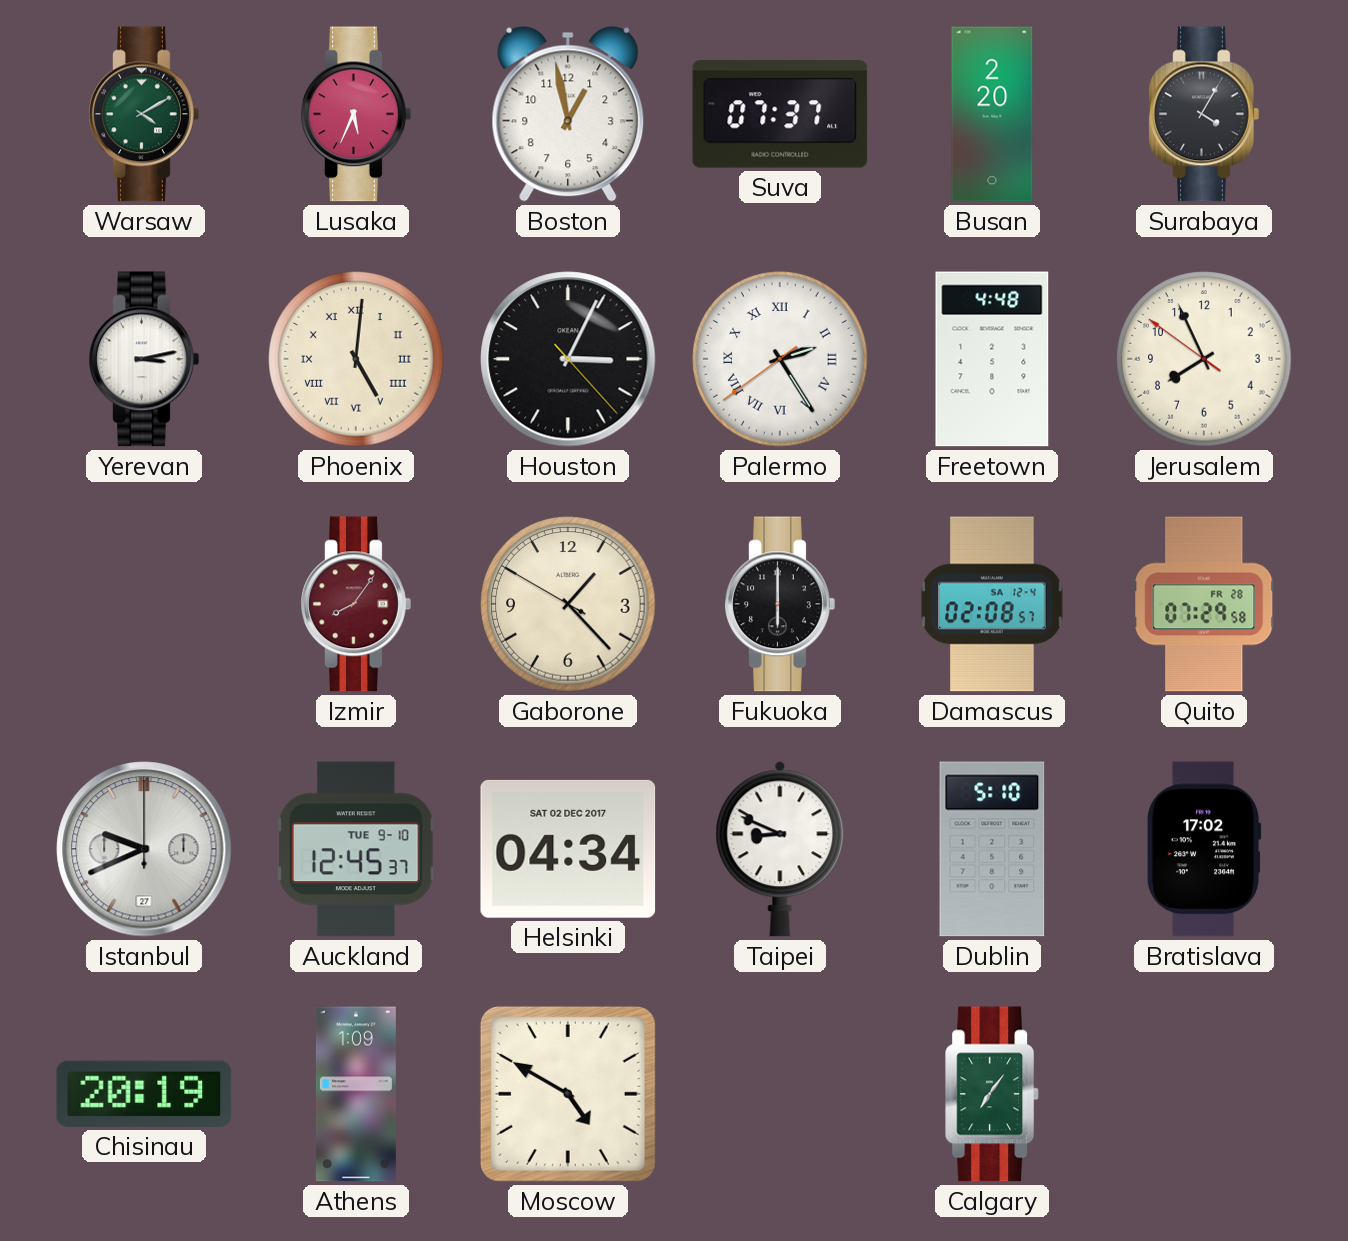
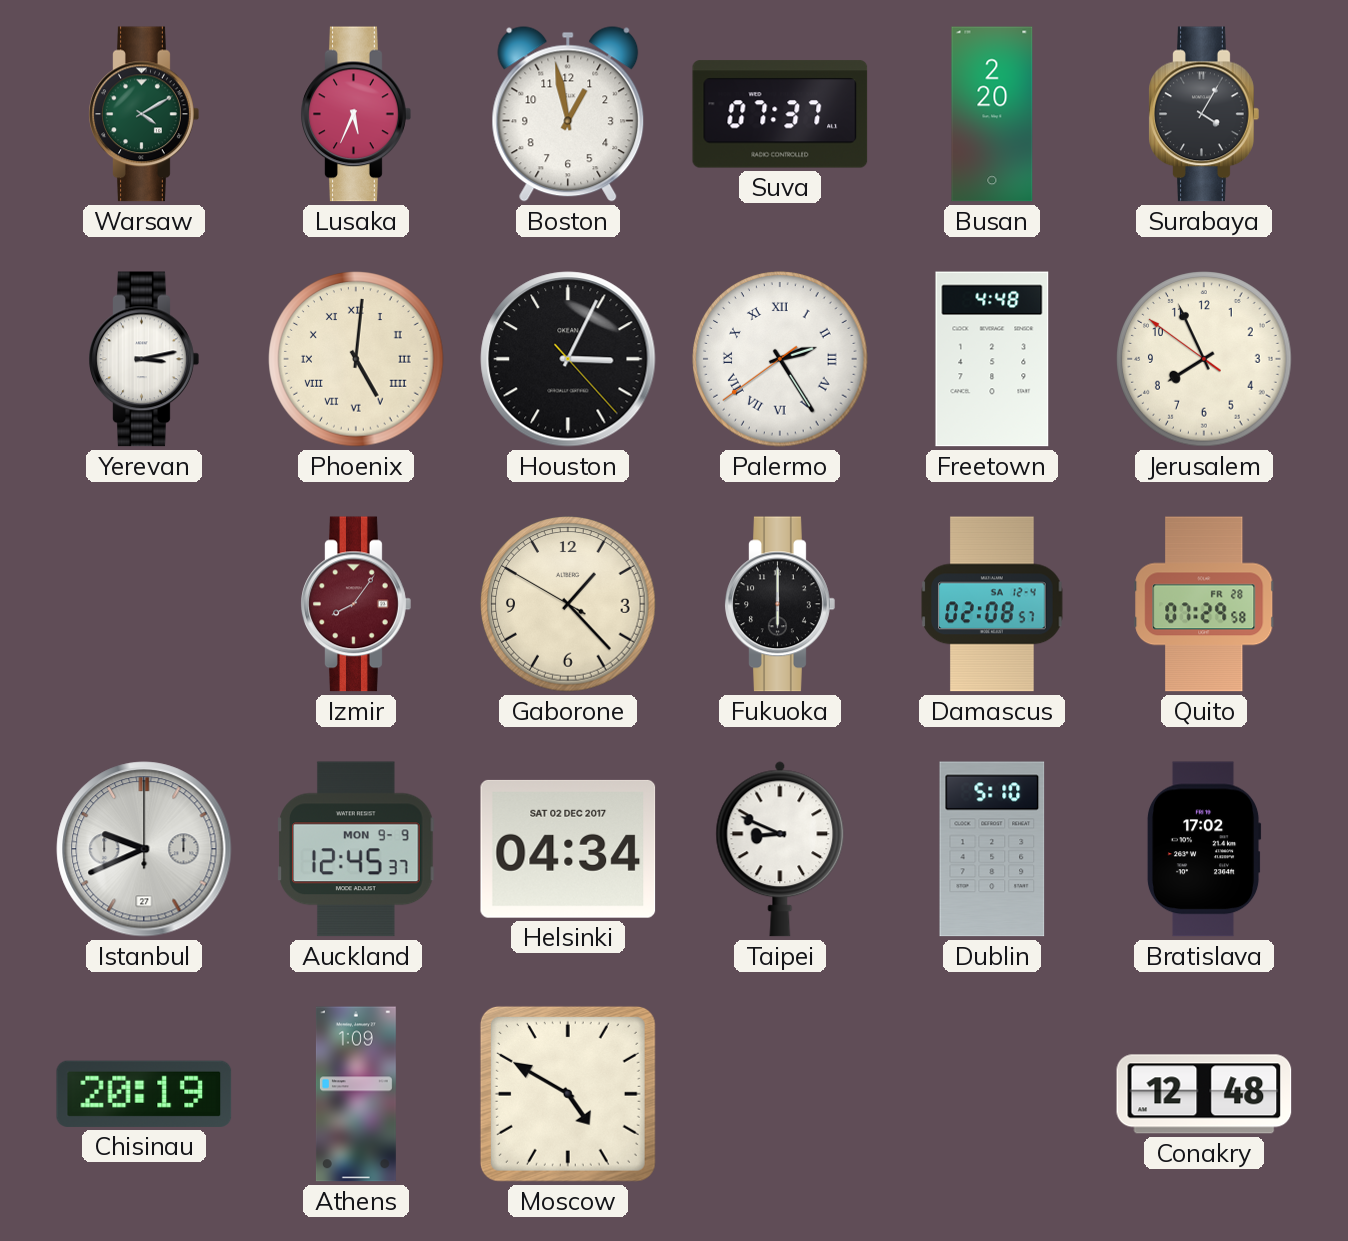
Auckland date: TUE 9-10 -> MON 9-9 (356, 849)
Calgary: 7:06 -> none (992, 1094)
Conakry: none -> 12:48 (1204, 1094)
